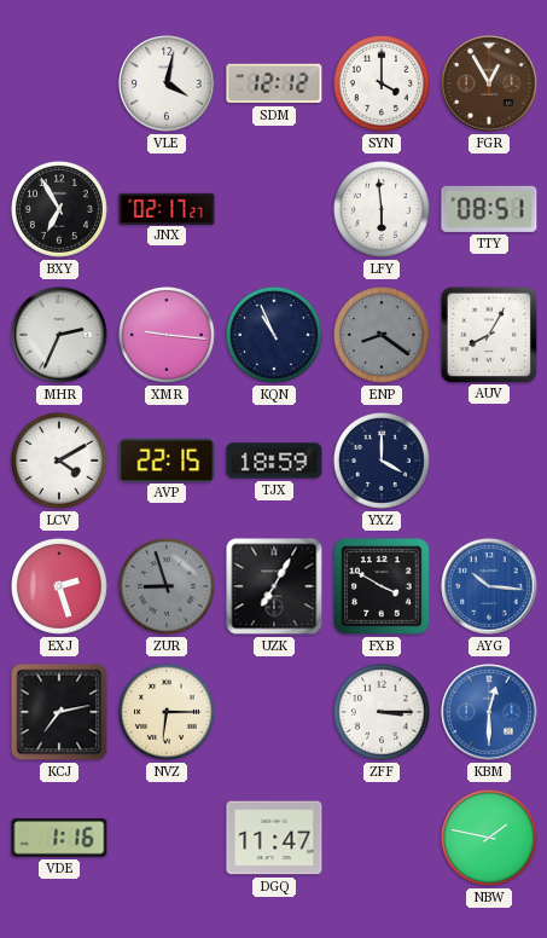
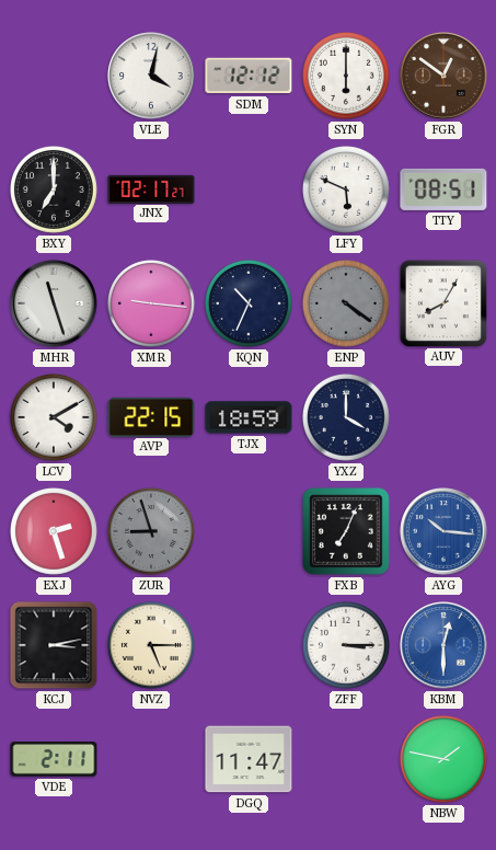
SYN: 4:00 -> 6:00 (346, 76)
FGR: 12:55 -> 12:51 (443, 76)
BXY: 6:55 -> 7:00 (54, 189)
LFY: 5:59 -> 5:49 (346, 189)
MHR: 2:34 -> 11:27 (54, 303)
KQN: 10:56 -> 10:34 (249, 303)
ENP: 8:21 -> 4:21 (346, 303)
UZK: 7:05 -> none (274, 586)
FXB: 3:50 -> 7:04 (346, 531)
KCJ: 7:13 -> 3:13 (54, 645)
NVZ: 6:15 -> 5:15 (151, 645)
VDE: 1:16 -> 2:11 (54, 760)
